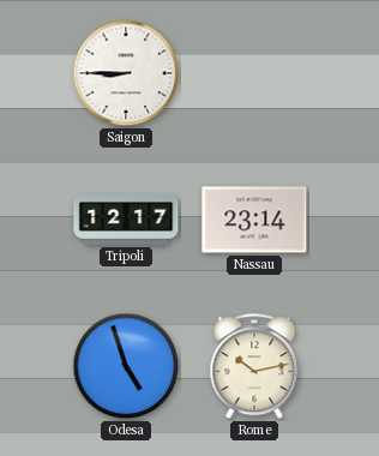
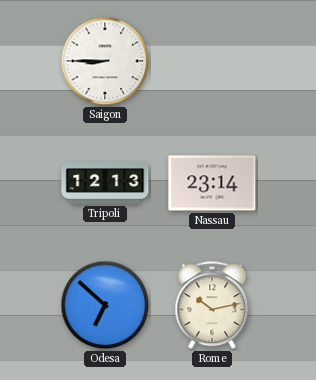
Tripoli: 12:17 -> 12:13 (105, 183)
Odesa: 4:57 -> 6:52 (105, 305)
